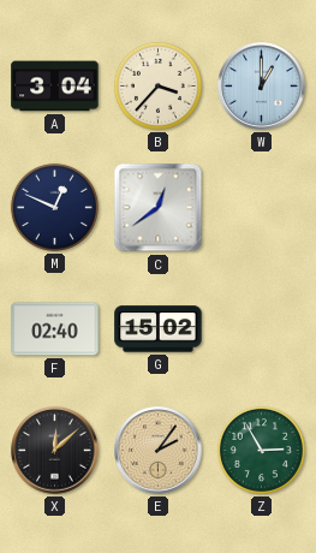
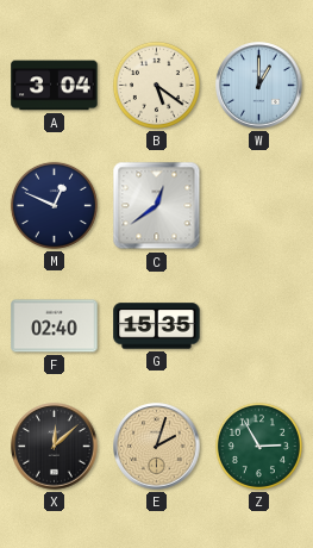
B: 3:37 -> 5:21 (156, 85)
G: 15:02 -> 15:35 (157, 326)
E: 2:06 -> 2:03 (157, 447)
